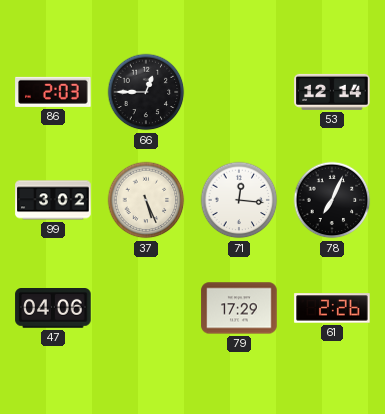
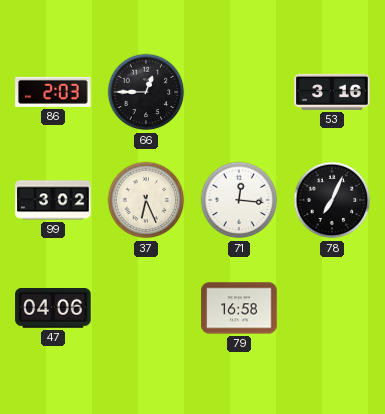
53: 12:14 -> 3:16 (332, 92)
37: 5:26 -> 6:26 (146, 200)
79: 17:29 -> 16:58 (239, 308)
61: 2:26 -> none (332, 308)
